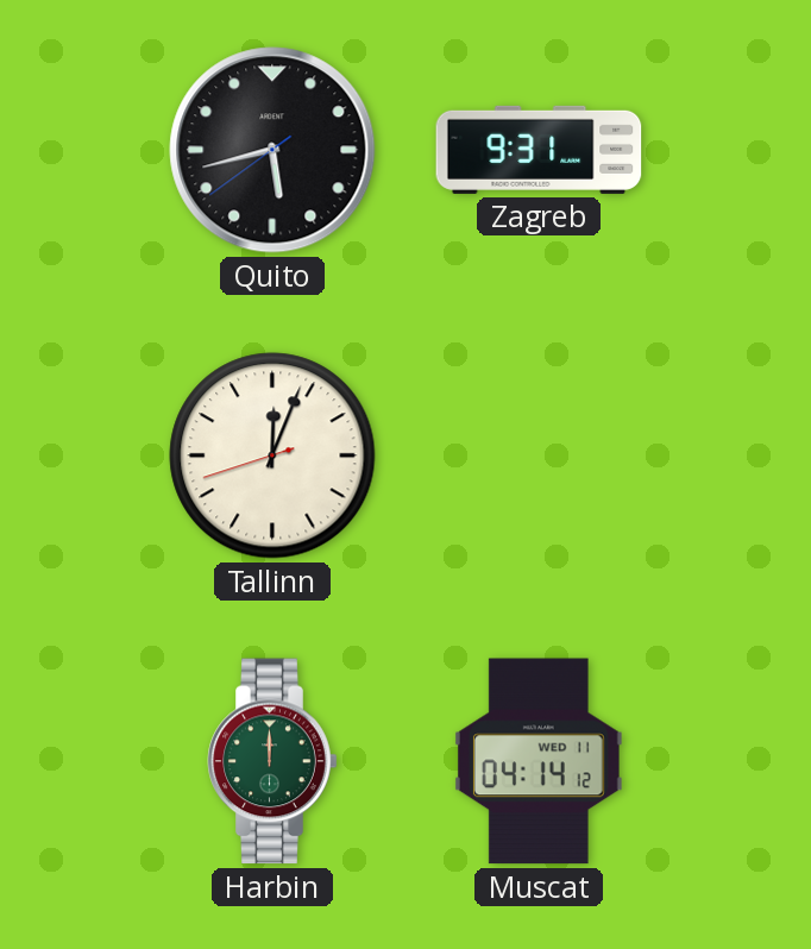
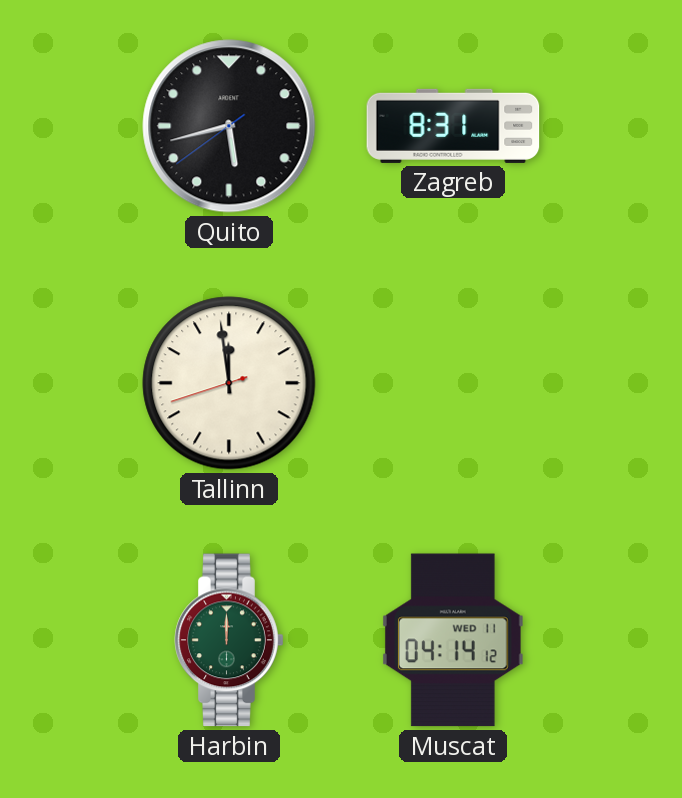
Zagreb: 9:31 -> 8:31 (453, 126)
Tallinn: 12:03 -> 11:58 (229, 383)
